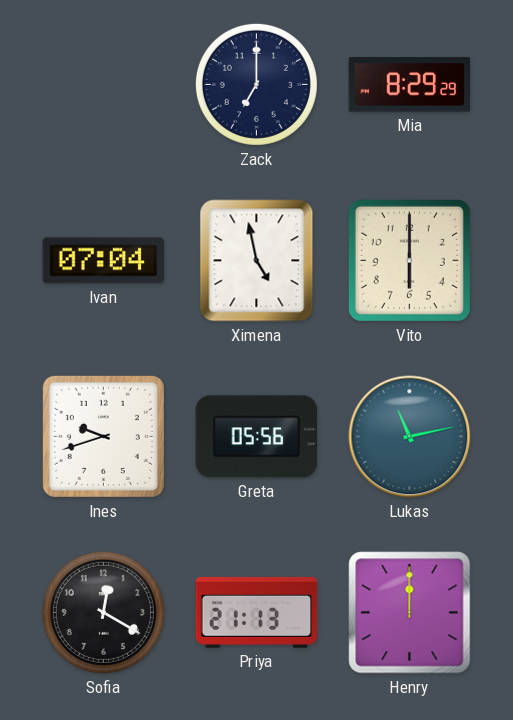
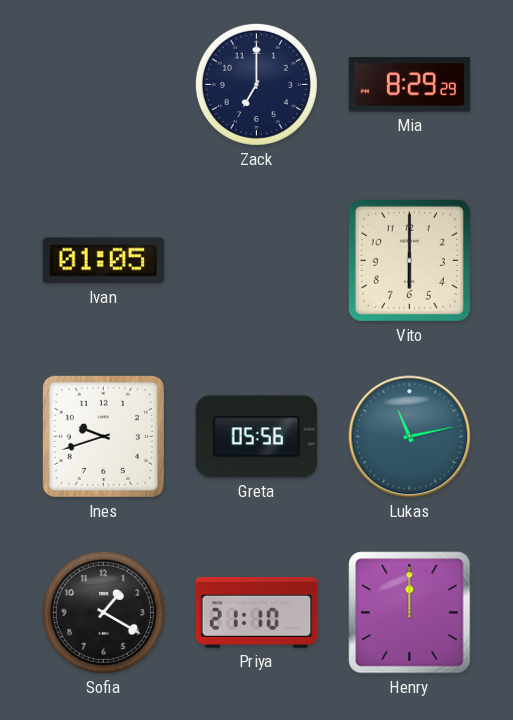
Ivan: 07:04 -> 01:05 (104, 261)
Ximena: 4:58 -> none (257, 261)
Sofia: 12:20 -> 1:20 (103, 612)
Priya: 21:13 -> 21:10 (257, 612)
